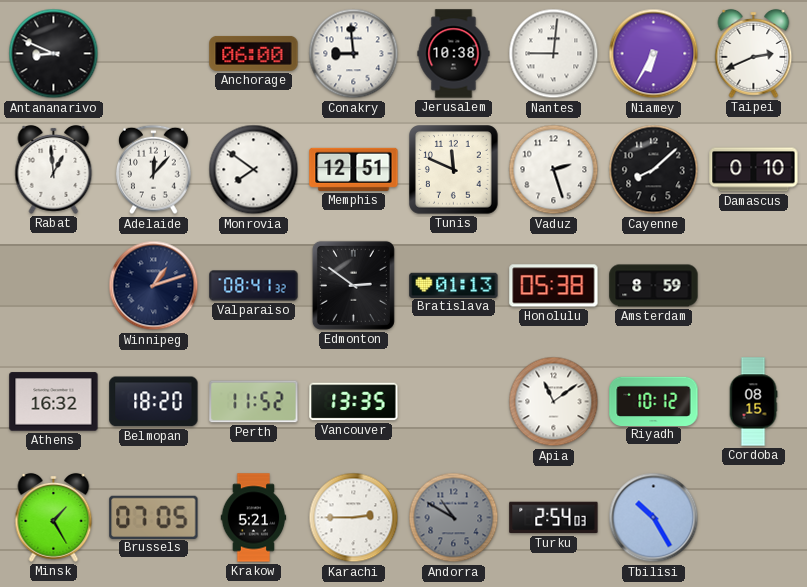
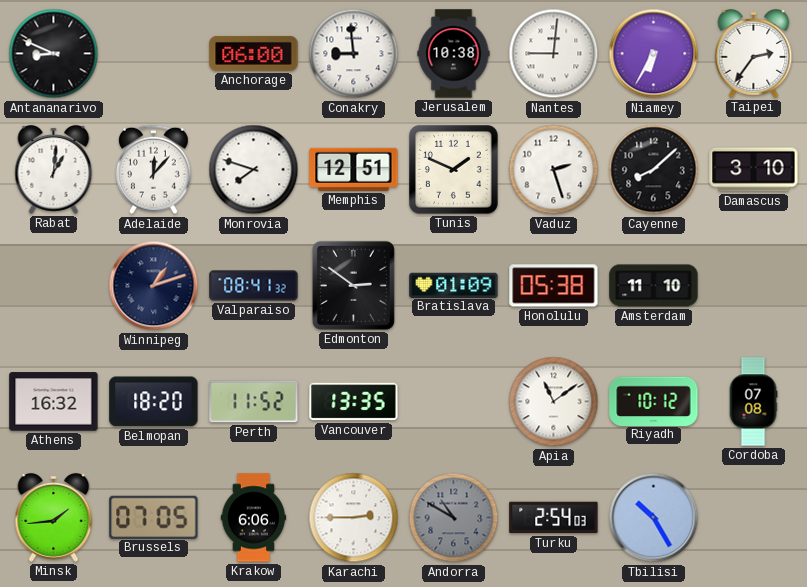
Taipei: 2:41 -> 2:36 (754, 53)
Rabat: 12:59 -> 1:01 (54, 169)
Monrovia: 7:51 -> 7:48 (254, 170)
Tunis: 11:49 -> 1:49 (454, 170)
Damascus: 0:10 -> 3:10 (754, 170)
Bratislava: 01:13 -> 01:09 (454, 285)
Amsterdam: 8:59 -> 11:10 (654, 286)
Cordoba: 08:15 -> 07:08 (753, 402)
Minsk: 1:25 -> 1:44 (54, 517)
Krakow: 5:21 -> 6:06 (254, 518)
